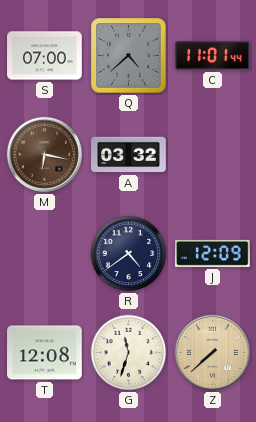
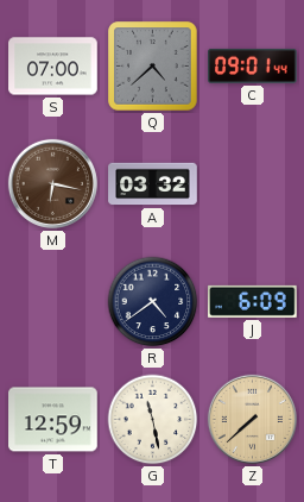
C: 11:01 -> 09:01 (253, 65)
J: 12:09 -> 6:09 (253, 301)
T: 12:08 -> 12:59 (53, 420)
G: 11:33 -> 11:28 (153, 420)
